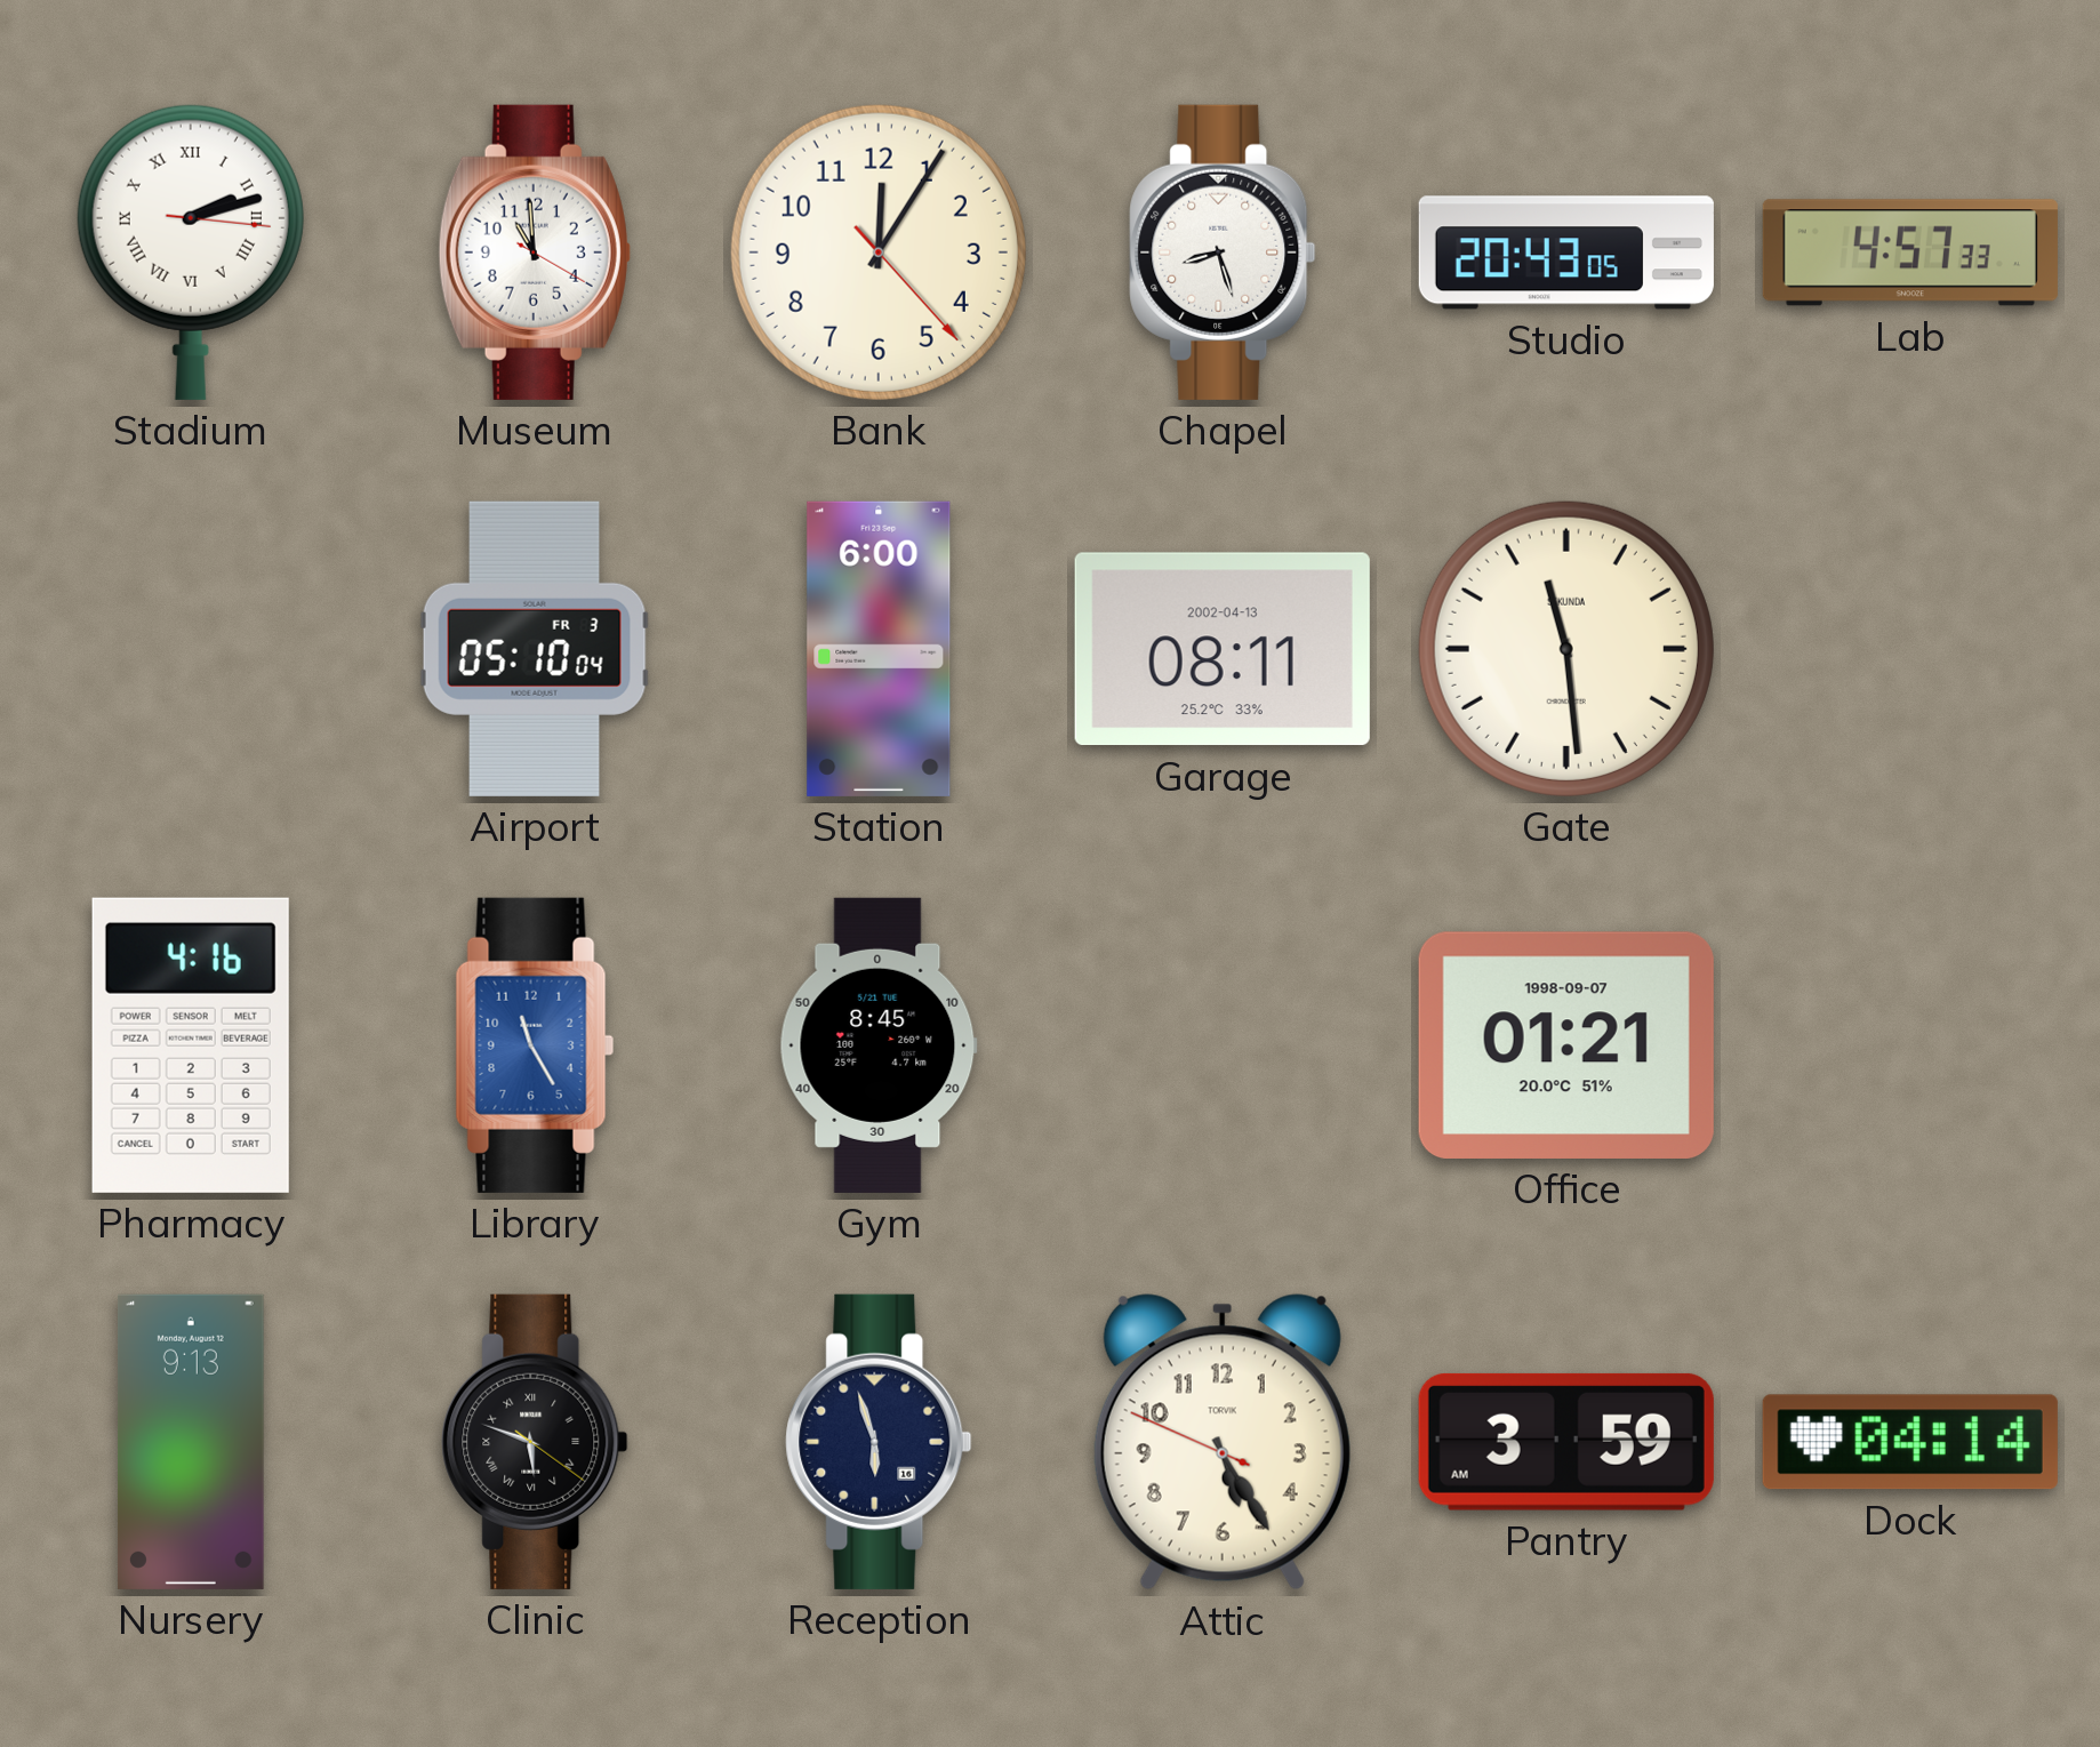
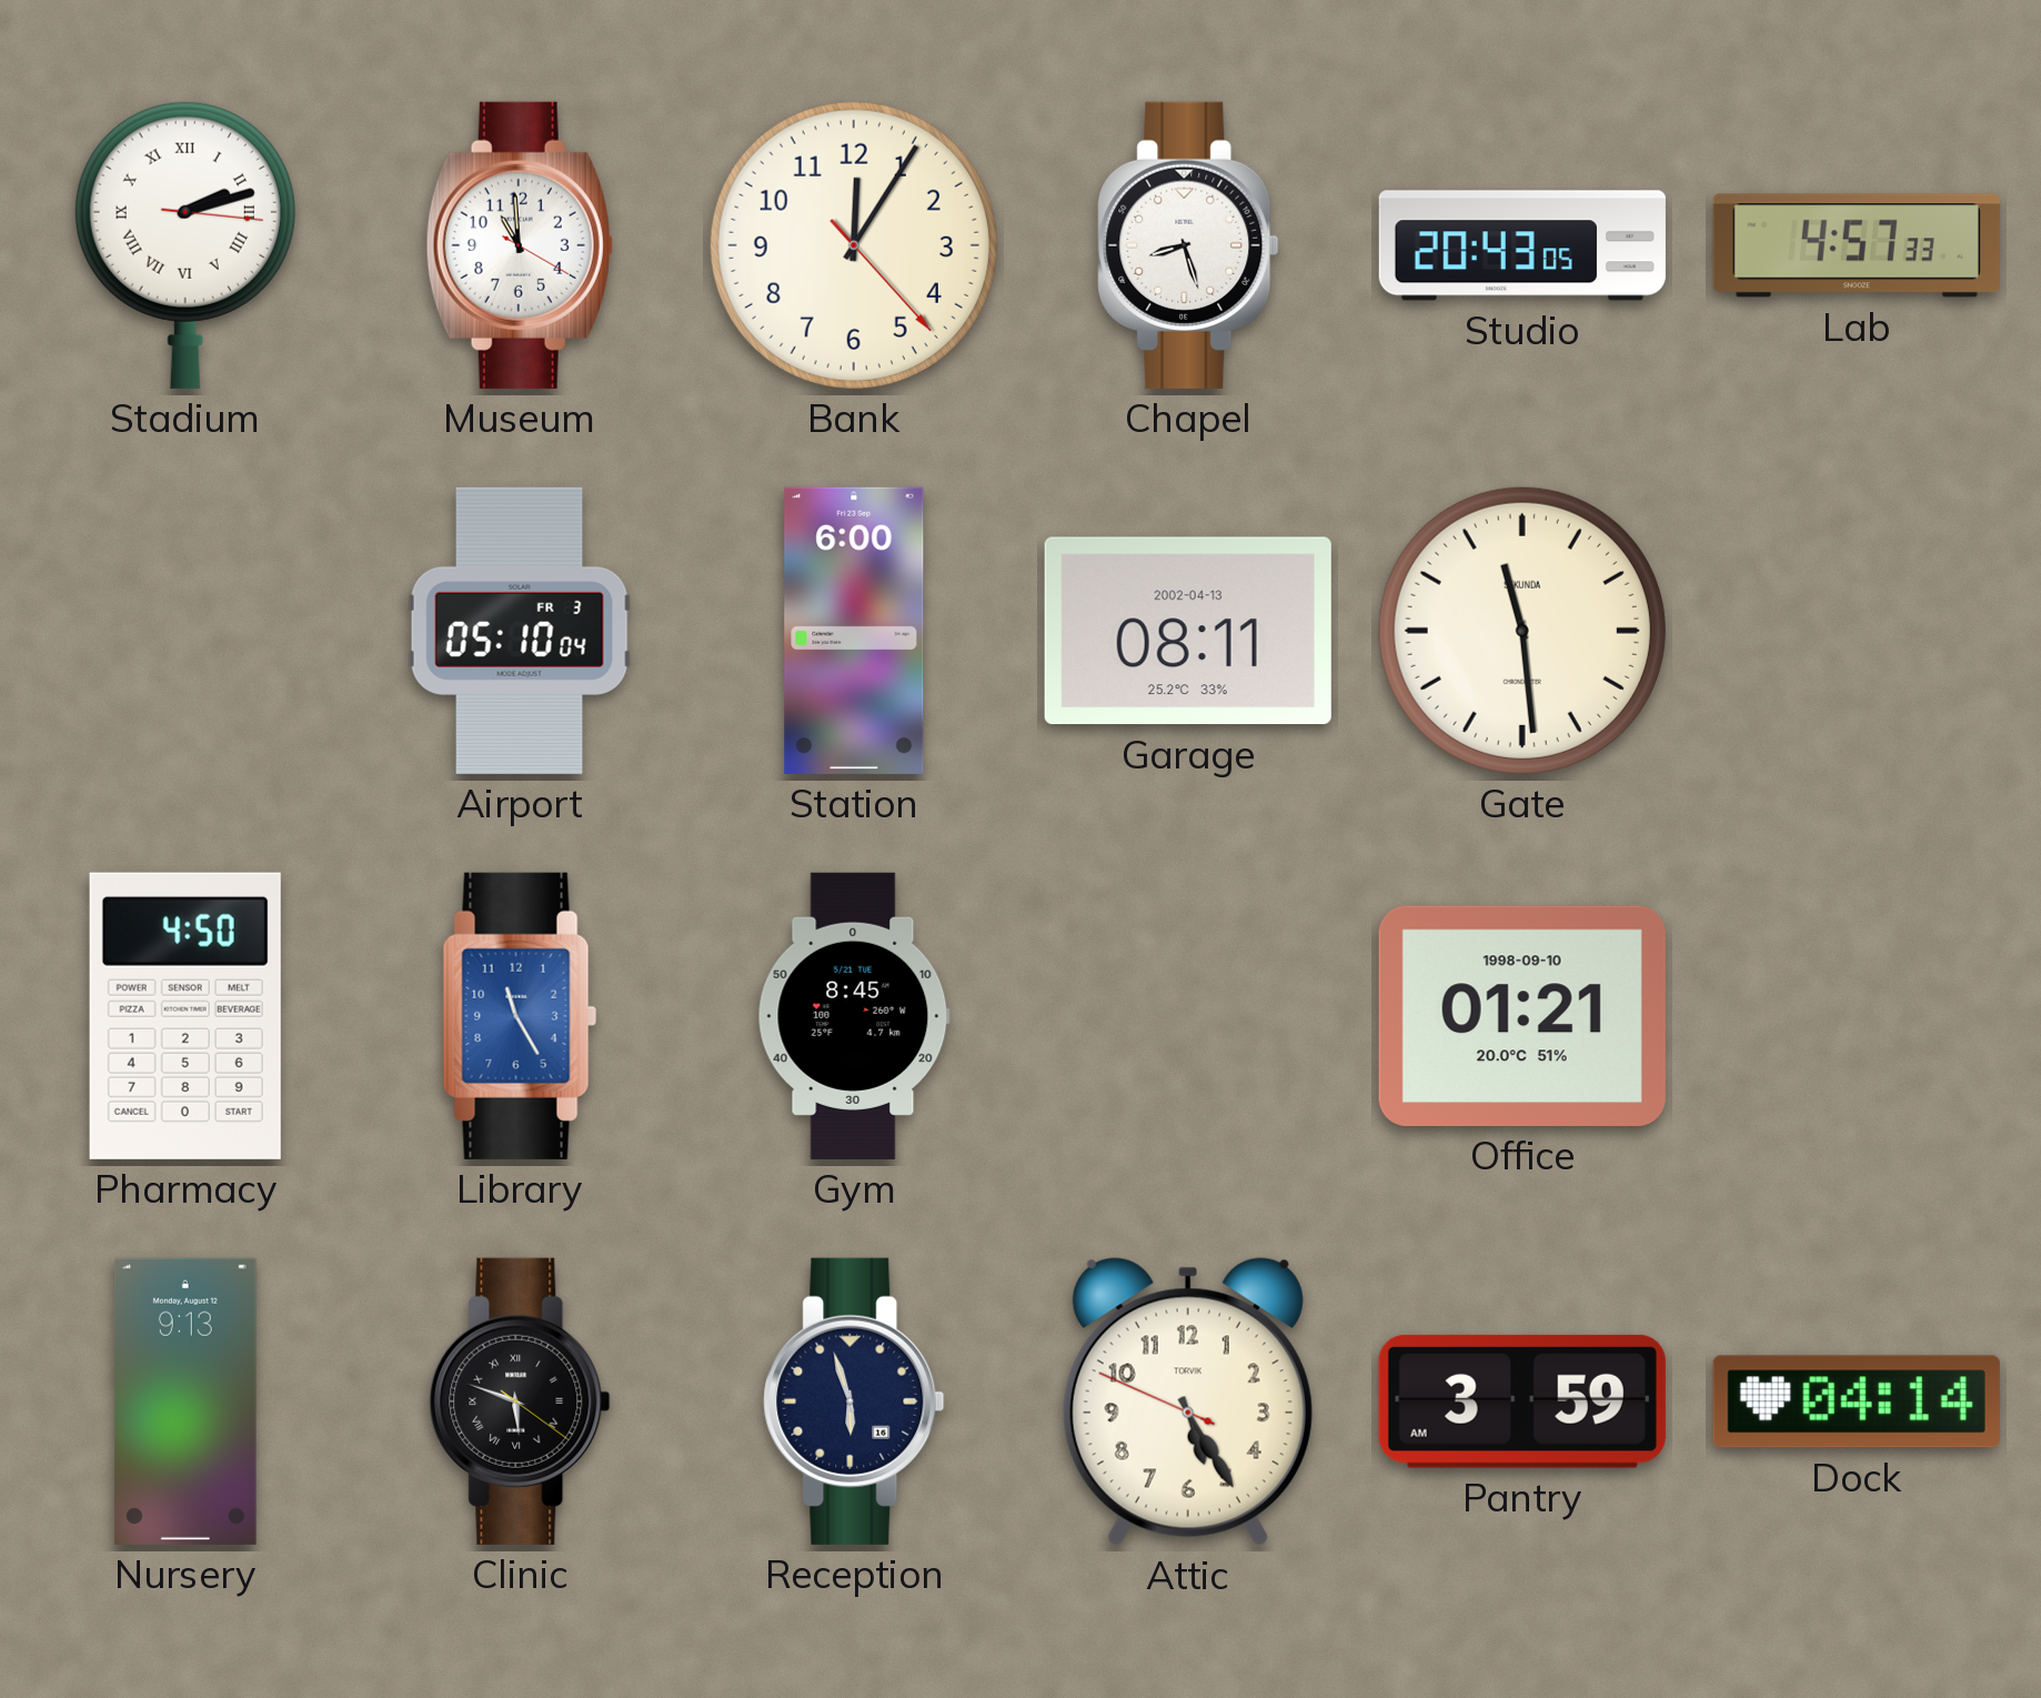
Pharmacy: 4:16 -> 4:50 (185, 1016)
Office date: 1998-09-07 -> 1998-09-10 (1522, 1016)
